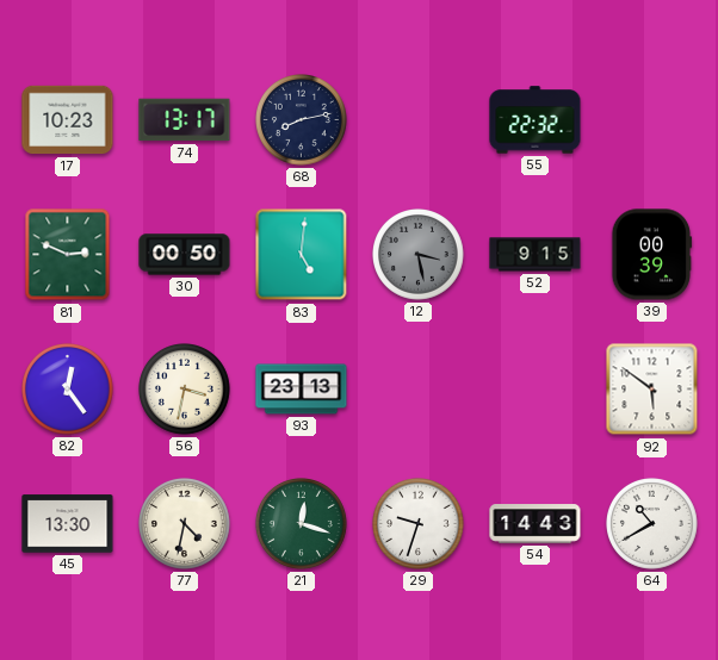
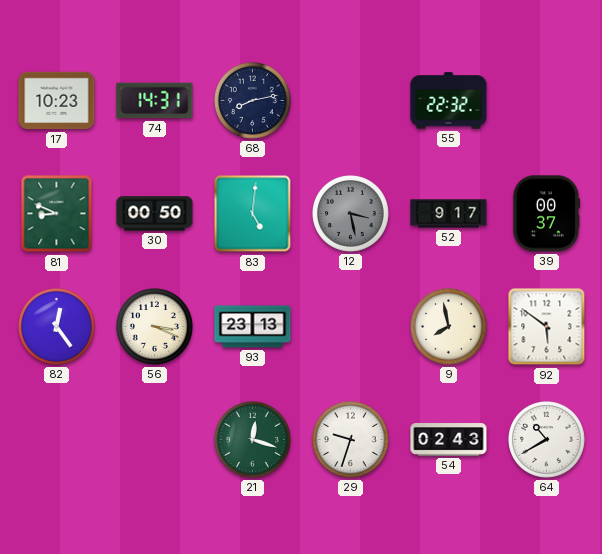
74: 13:17 -> 14:31 (155, 101)
81: 2:49 -> 8:49 (57, 214)
52: 9:15 -> 9:17 (449, 214)
39: 00:39 -> 00:37 (546, 214)
56: 3:32 -> 3:19 (155, 327)
9: none -> 7:58 (449, 327)
45: 13:30 -> none (68, 524)
77: 4:32 -> none (185, 524)
54: 14:43 -> 02:43 (449, 440)
